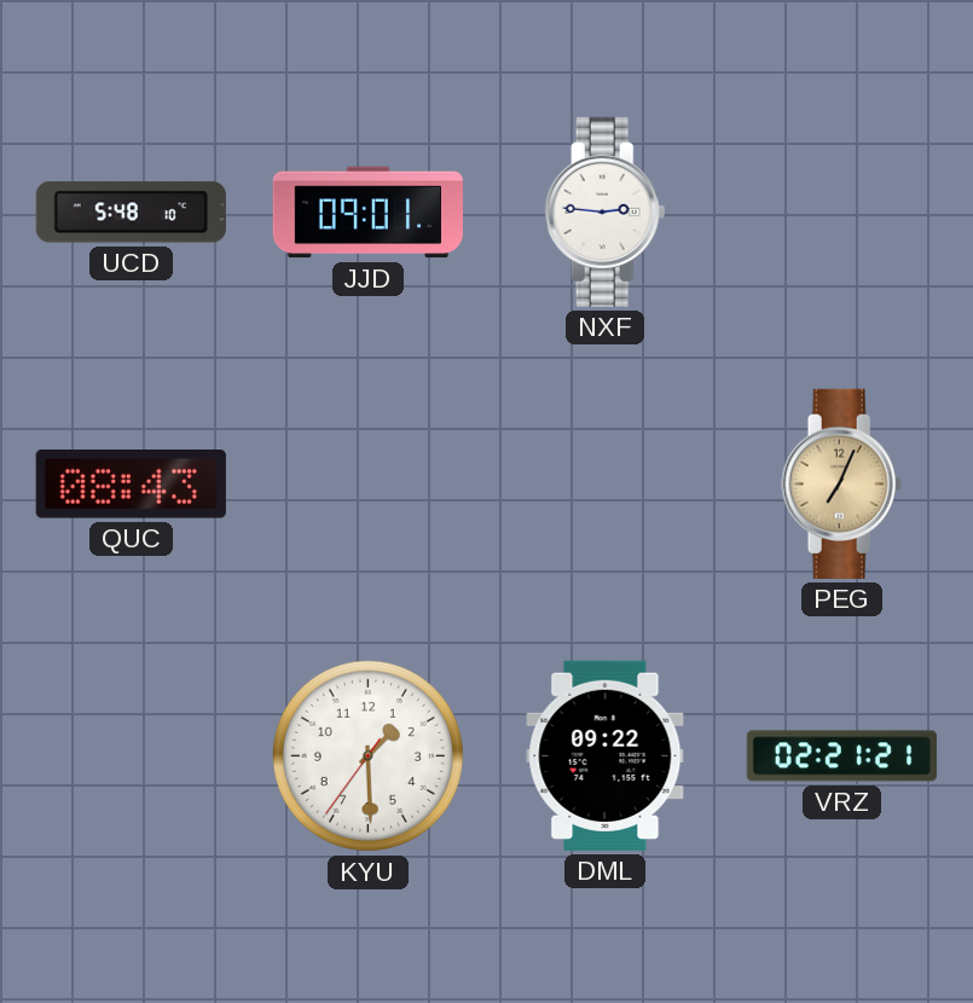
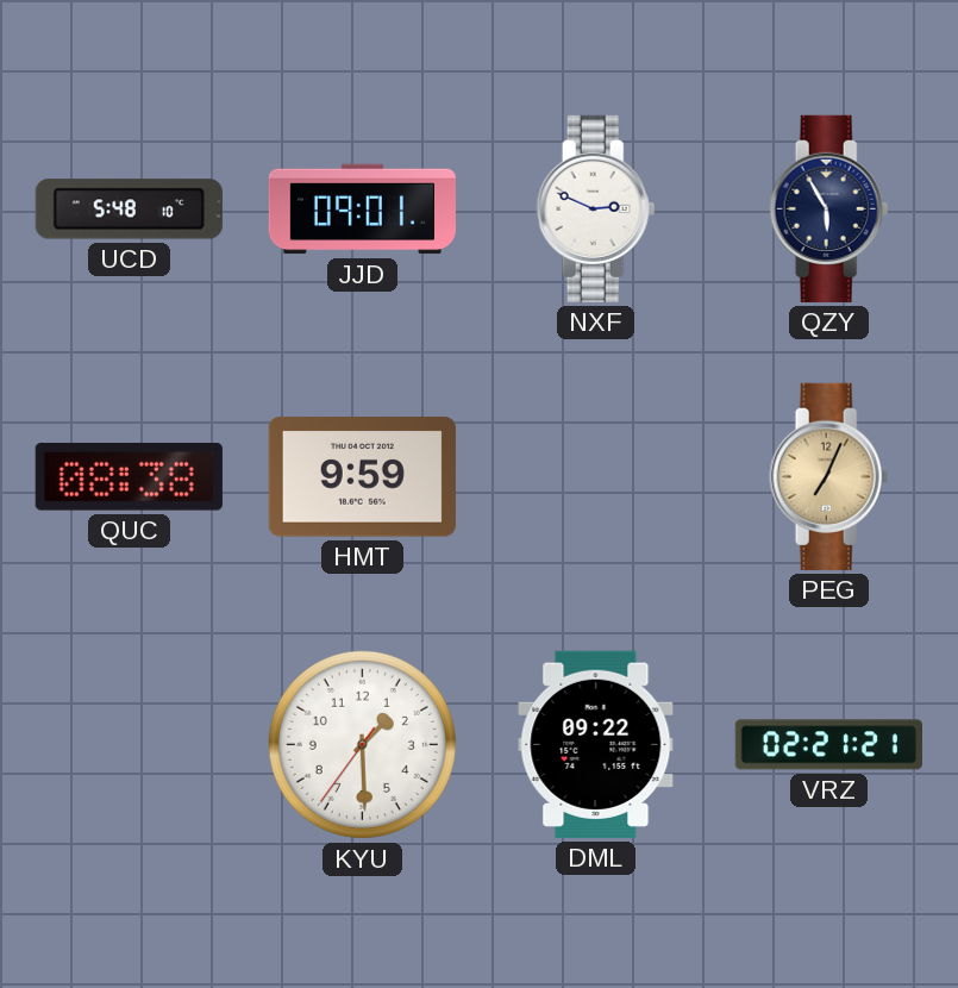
NXF: 2:46 -> 2:49 (596, 208)
QZY: none -> 5:55 (829, 208)
QUC: 08:43 -> 08:38 (129, 476)
HMT: none -> 9:59 (362, 477)
